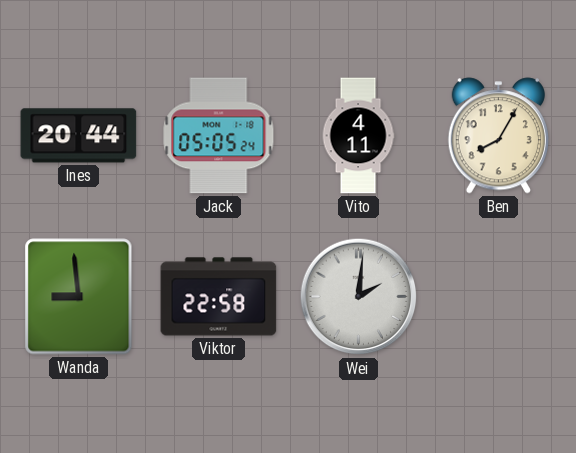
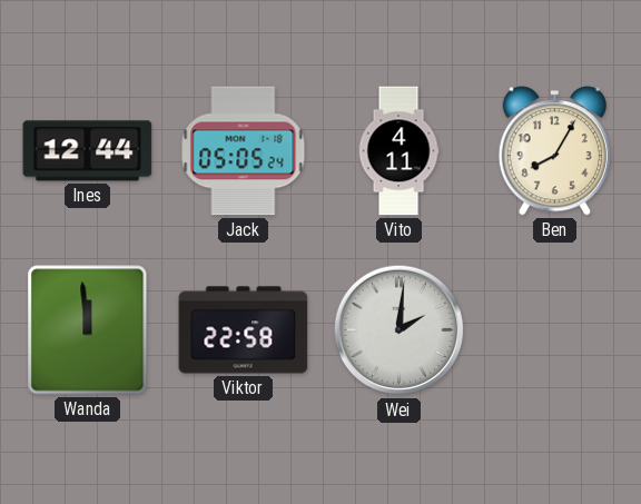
Ines: 20:44 -> 12:44 (88, 151)
Wanda: 8:59 -> 11:59 (88, 330)
